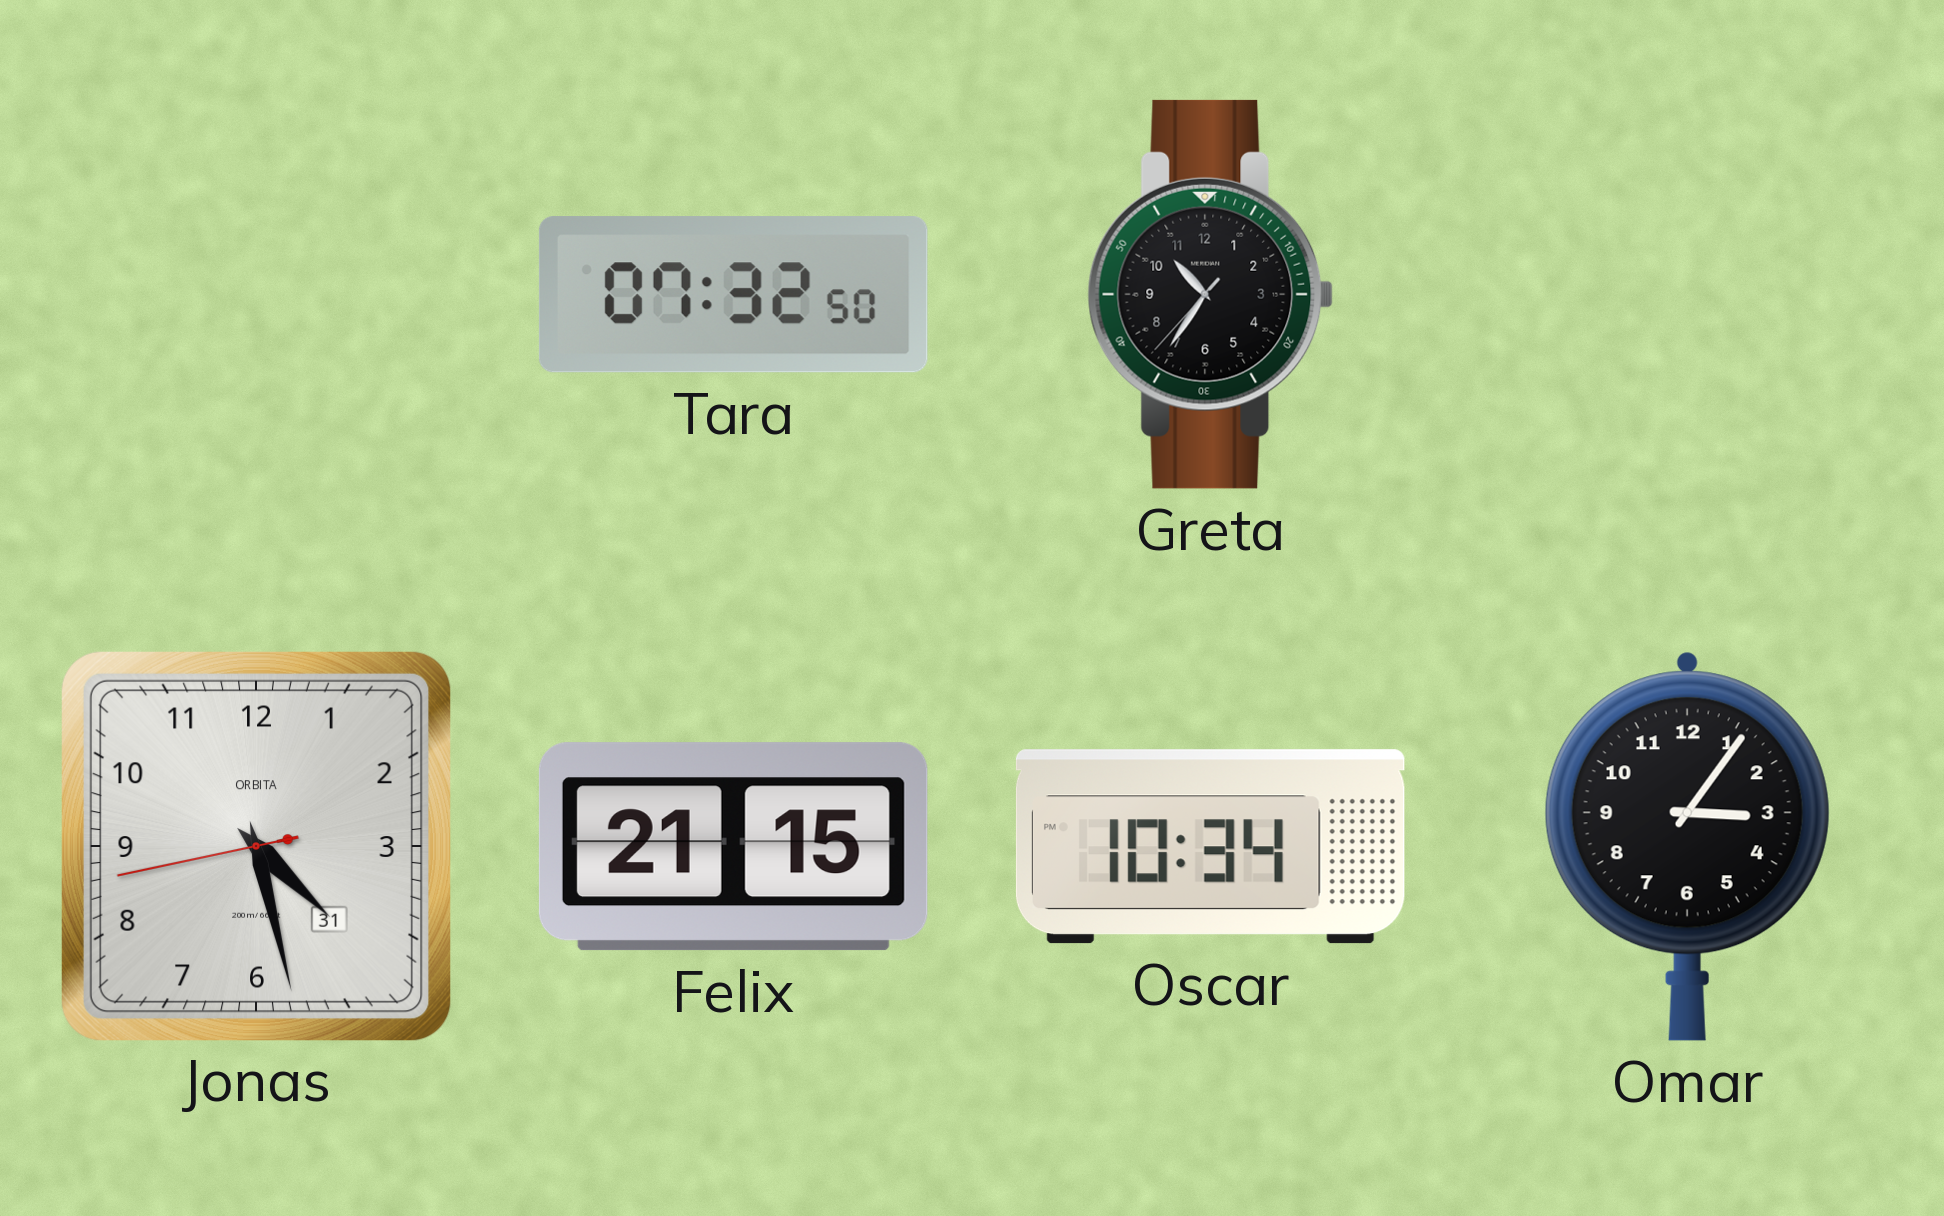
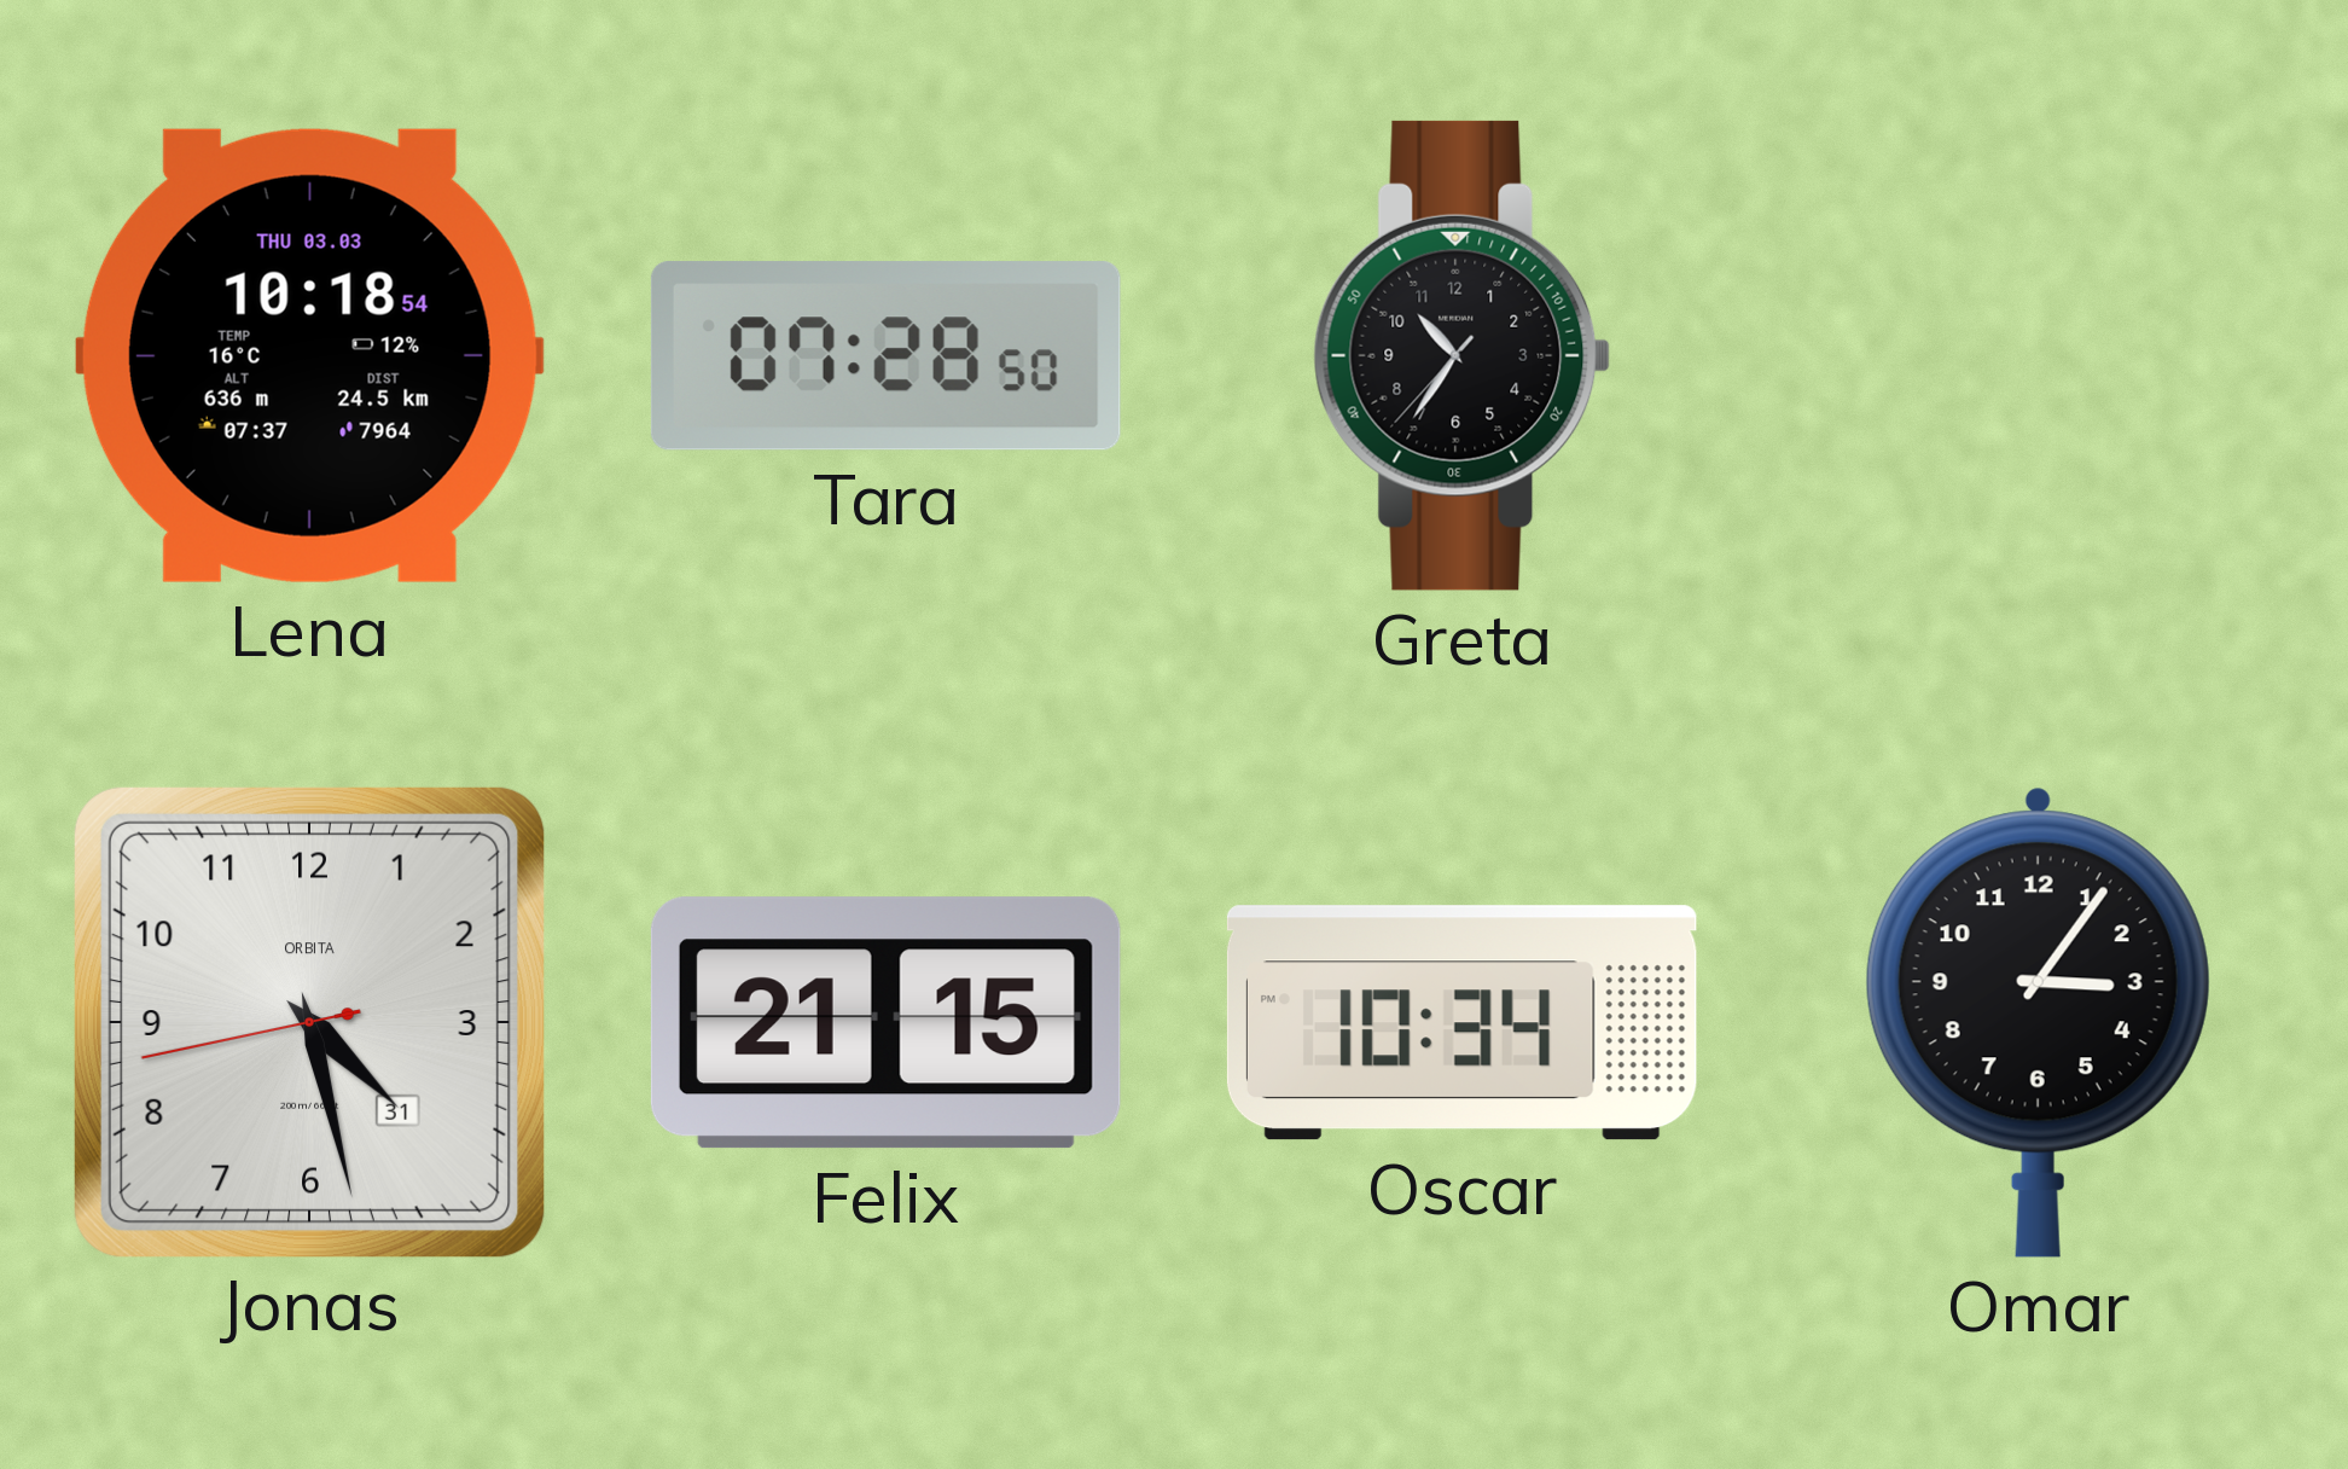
Lena: none -> 10:18 (309, 355)
Tara: 07:32 -> 07:28 (885, 356)
